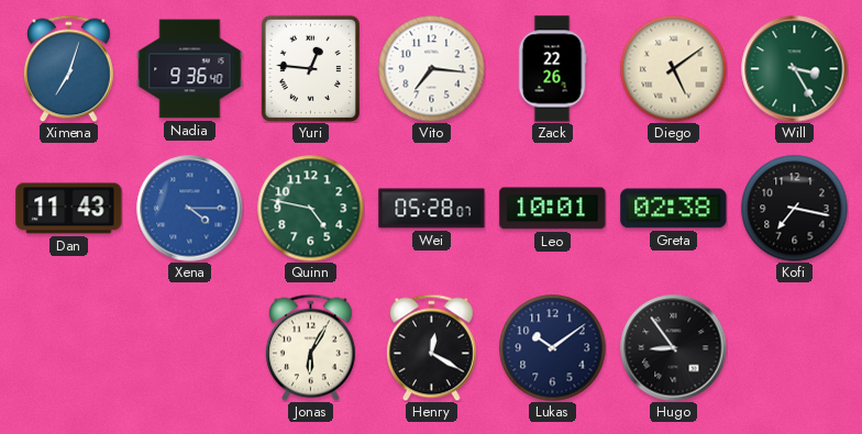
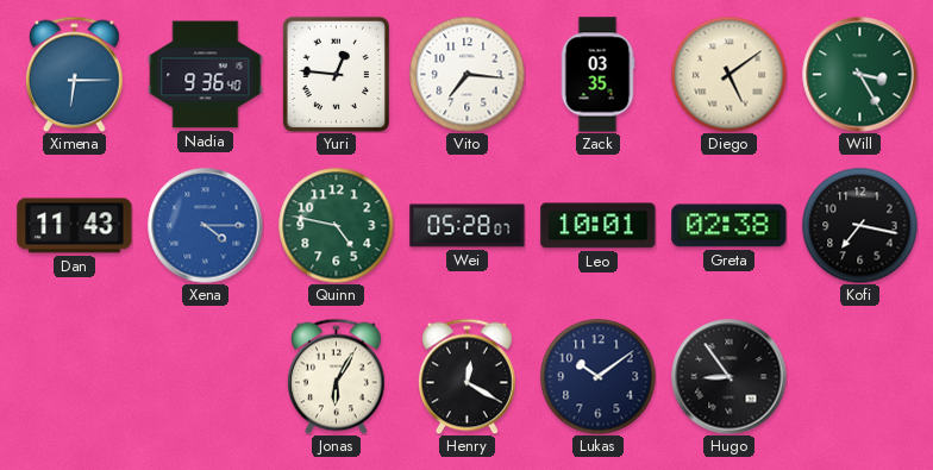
Ximena: 7:03 -> 6:15 (75, 74)
Zack: 22:26 -> 03:35 (597, 75)
